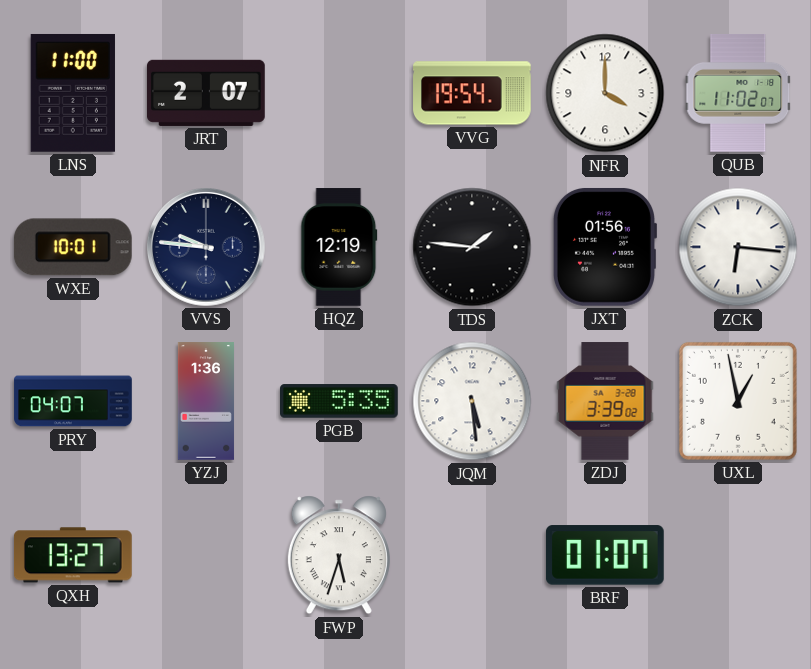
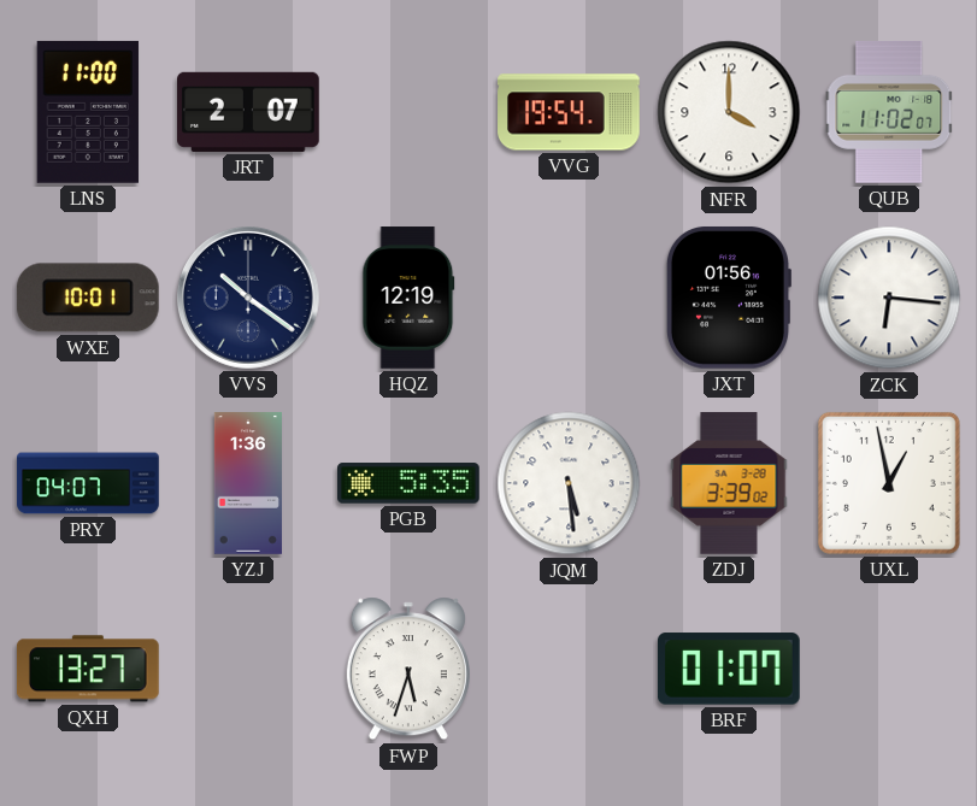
VVS: 9:46 -> 10:21 (249, 299)
TDS: 1:46 -> none (472, 247)
